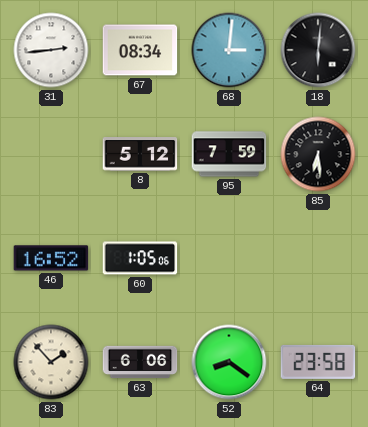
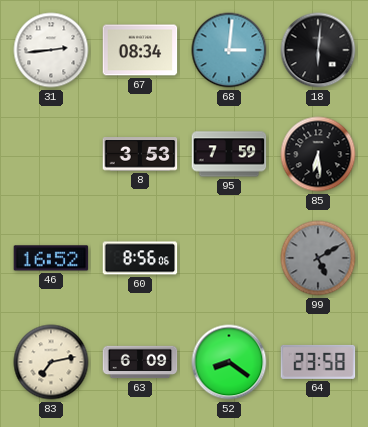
8: 5:12 -> 3:53 (140, 154)
60: 1:05 -> 8:56 (140, 258)
99: none -> 5:10 (318, 258)
83: 1:53 -> 7:13 (51, 362)
63: 6:06 -> 6:09 (140, 362)
